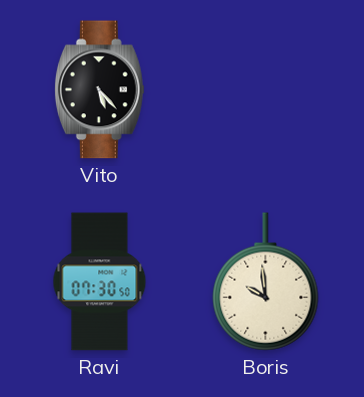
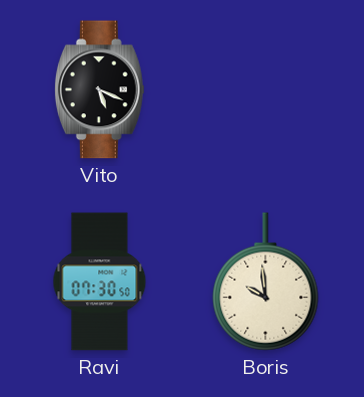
Vito: 5:23 -> 5:19 (99, 90)
